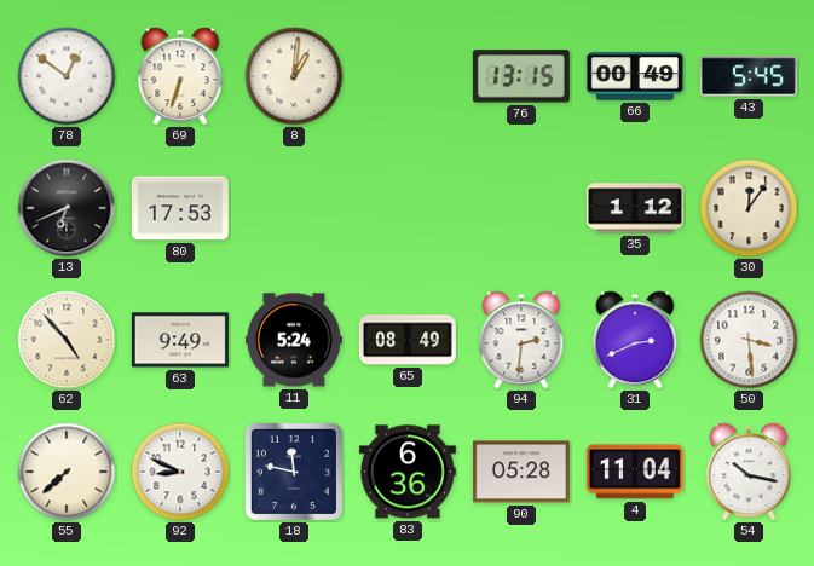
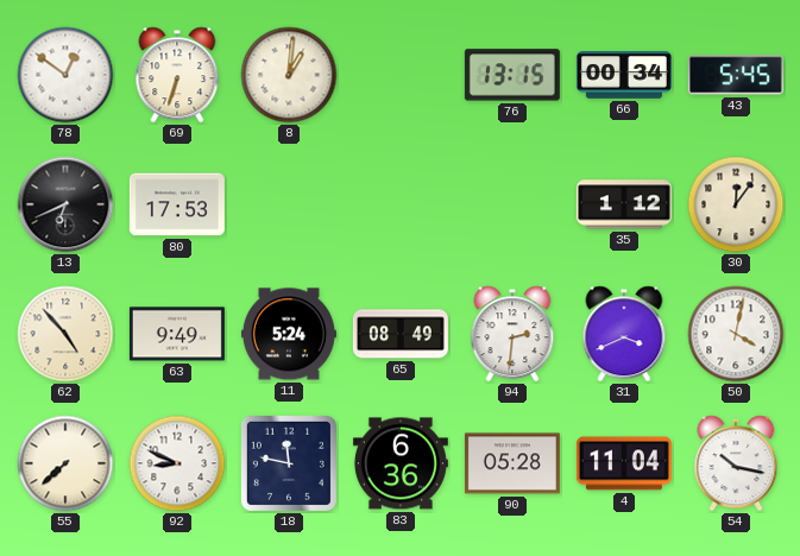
66: 00:49 -> 00:34 (624, 76)
31: 2:41 -> 3:41 (624, 334)
50: 3:29 -> 4:02 (736, 334)
